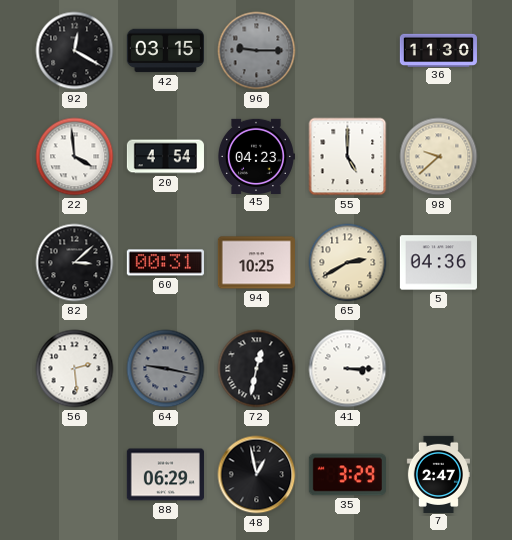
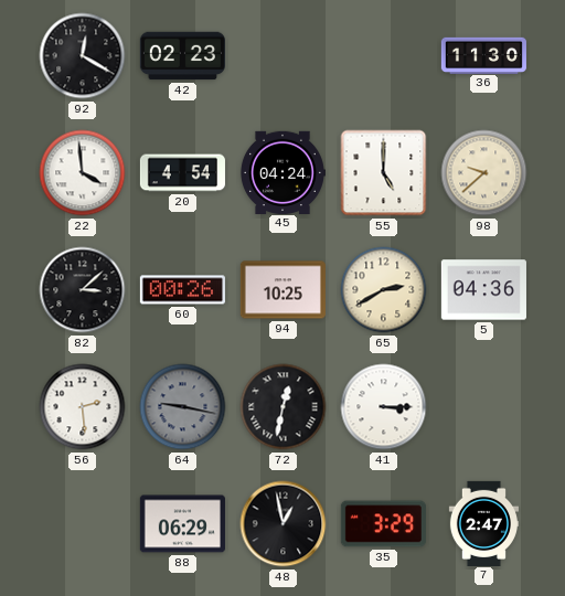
42: 03:15 -> 02:23 (182, 56)
96: 9:15 -> none (257, 51)
45: 04:23 -> 04:24 (282, 172)
60: 00:31 -> 00:26 (182, 290)
